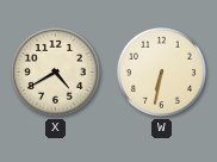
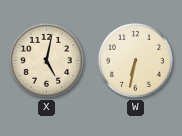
X: 4:40 -> 5:02 (46, 60)
